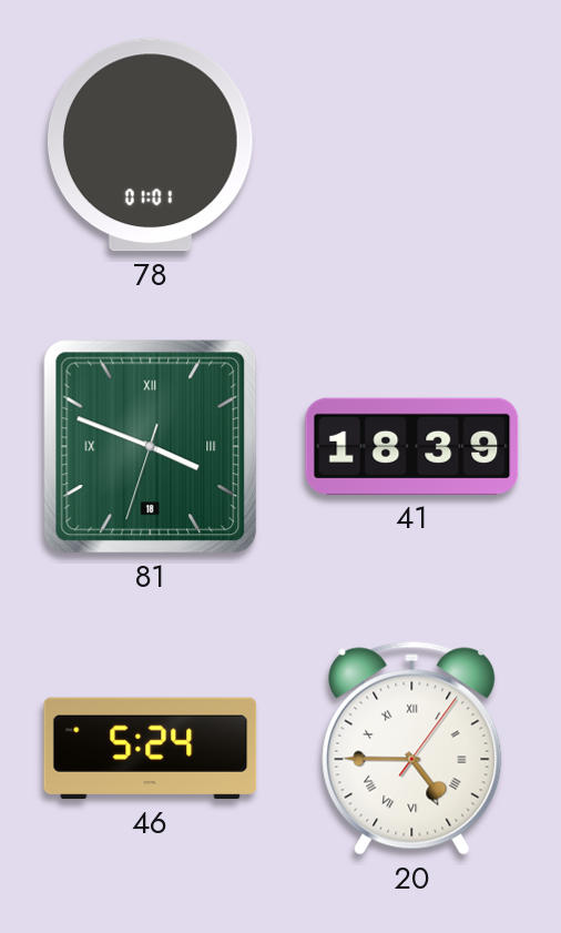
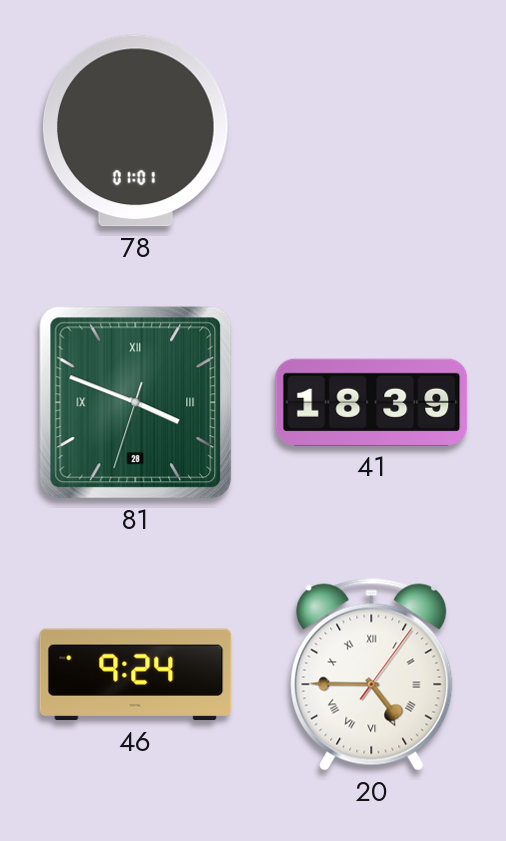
81 date: 18 -> 28 (136, 403)
46: 5:24 -> 9:24 (136, 675)
